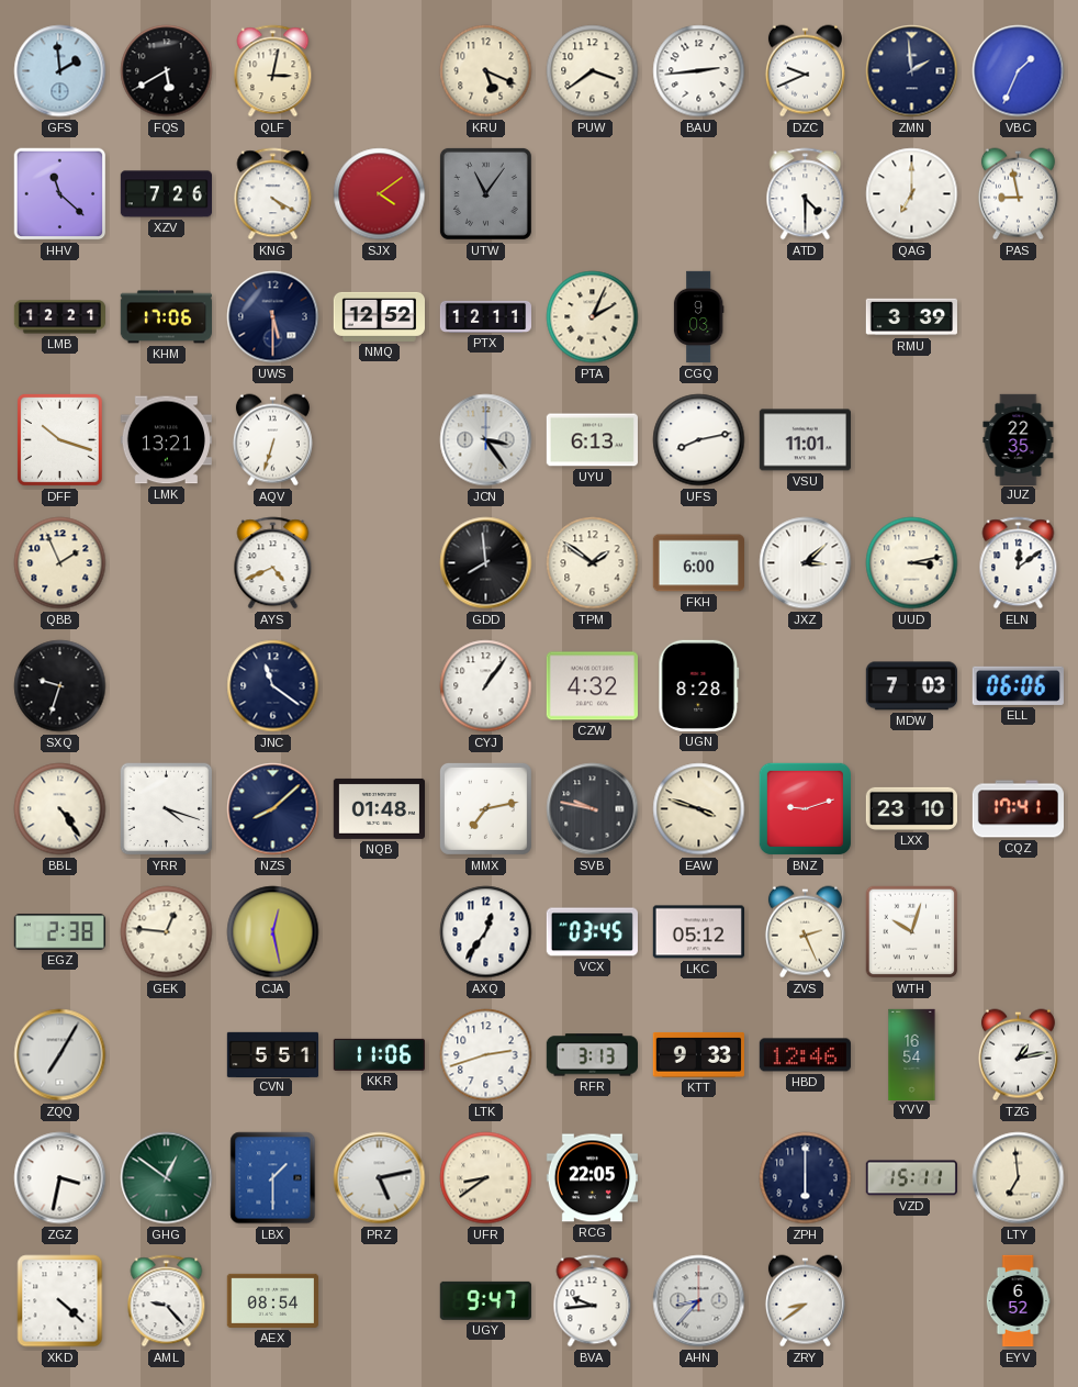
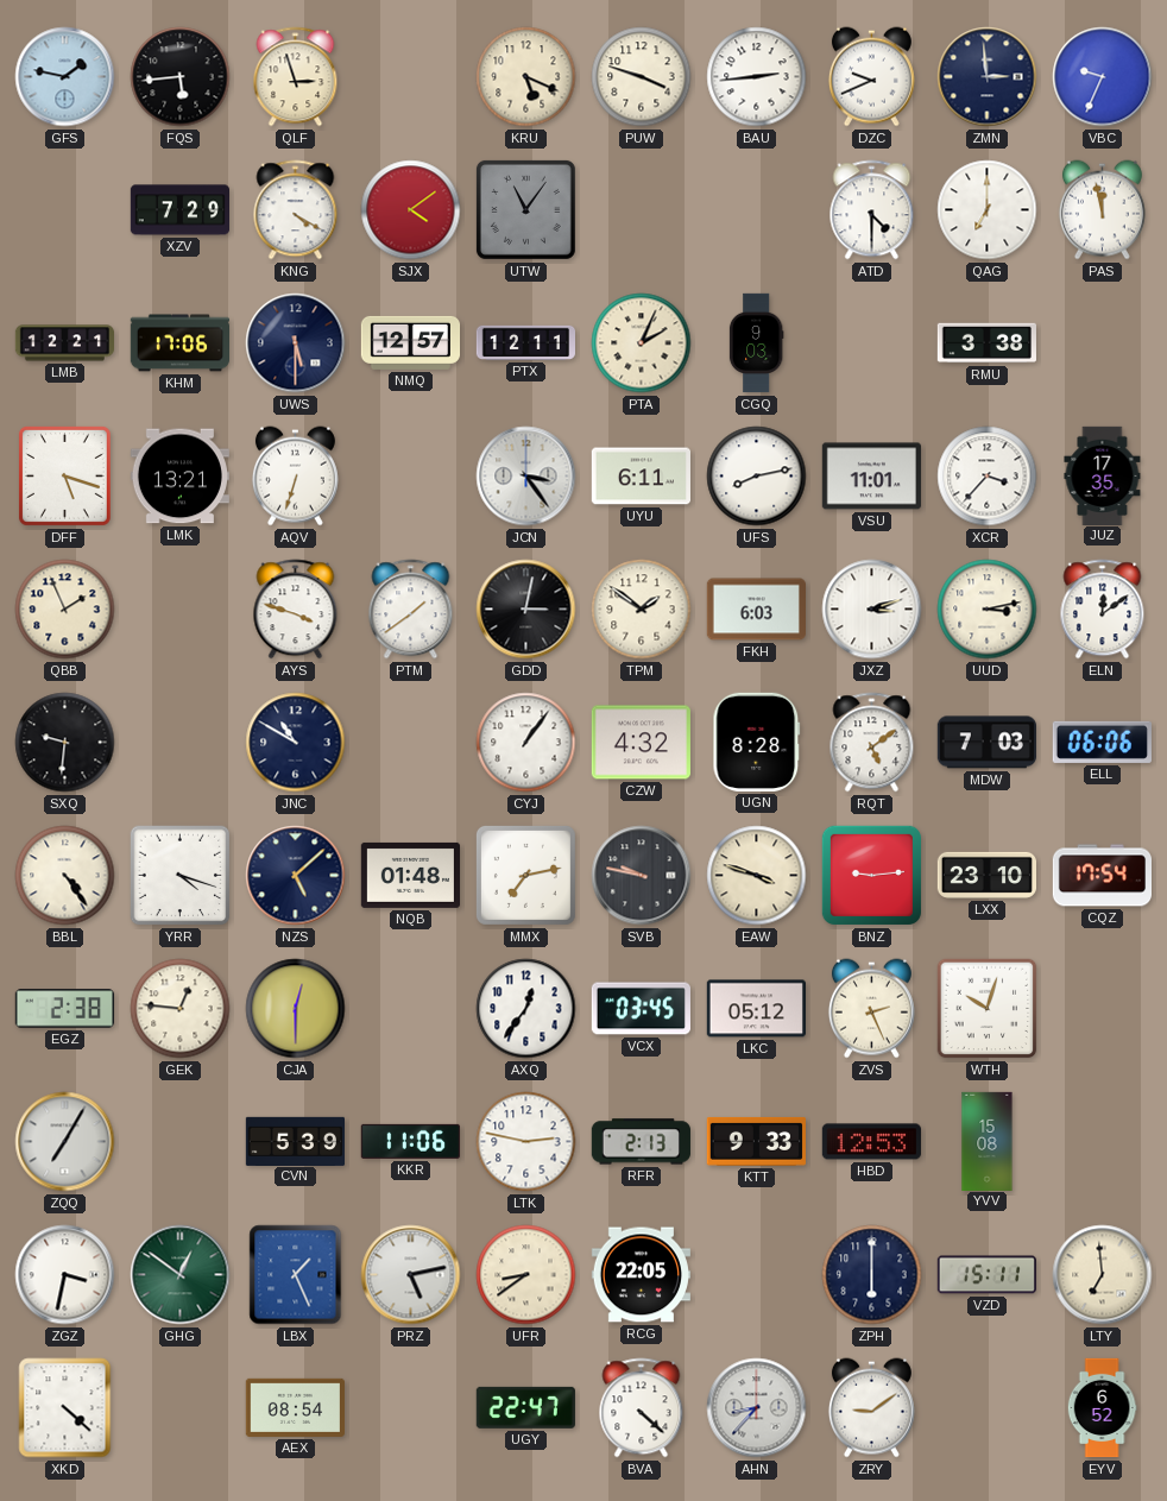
GFS: 1:59 -> 1:47 (65, 77)
FQS: 5:40 -> 5:44 (181, 77)
QLF: 3:02 -> 2:57 (296, 77)
PUW: 3:39 -> 3:48 (642, 77)
ZMN: 1:59 -> 2:59 (988, 77)
VBC: 1:34 -> 9:34 (1103, 77)
HHV: 11:22 -> none (60, 194)
XZV: 7:26 -> 7:29 (179, 210)
PAS: 8:58 -> 11:58 (1102, 210)
NMQ: 12:52 -> 12:57 (410, 342)
RMU: 3:39 -> 3:38 (986, 343)
DFF: 10:18 -> 5:18 (64, 475)
UYU: 6:13 -> 6:11 (641, 477)
XCR: none -> 3:37 (988, 477)
JUZ: 22:35 -> 17:35 (1103, 475)
AYS: 4:41 -> 3:48 (296, 610)
PTM: none -> 1:39 (411, 610)
GDD: 7:59 -> 3:02 (526, 610)
FKH: 6:00 -> 6:03 (756, 610)
JXZ: 3:08 -> 3:12 (872, 610)
SXQ: 9:33 -> 9:31 (65, 743)
JNC: 11:21 -> 10:50 (296, 743)
RQT: none -> 5:09 (872, 743)
NZS: 8:08 -> 5:08 (296, 876)
BNZ: 9:12 -> 9:14 (871, 875)
CQZ: 17:41 -> 17:54 (1102, 876)
CJA: 12:28 -> 12:30 (296, 1009)
CVN: 5:51 -> 5:39 (295, 1141)
LTK: 2:42 -> 2:47 (526, 1142)
RFR: 3:13 -> 2:13 (641, 1142)
HBD: 12:46 -> 12:53 (871, 1142)
YVV: 16:54 -> 15:08 (988, 1141)
TZG: 1:13 -> none (1018, 1055)
LBX: 1:30 -> 1:26 (296, 1275)
AML: 9:23 -> none (167, 1301)
UGY: 9:47 -> 22:47 (525, 1407)
BVA: 9:44 -> 4:22 (642, 1408)
ZRY: 8:39 -> 9:09 (871, 1408)
